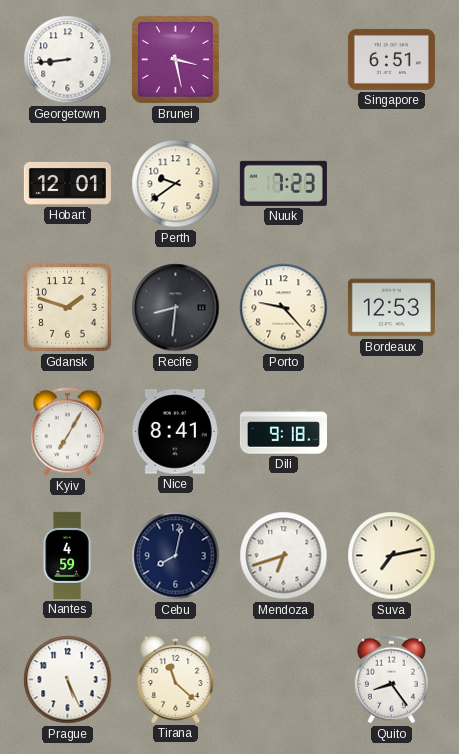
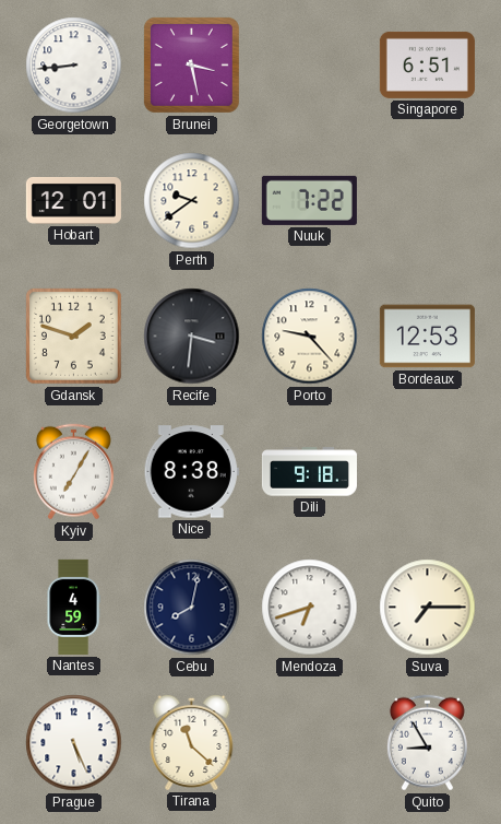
Nuuk: 7:23 -> 7:22 (309, 200)
Recife: 8:31 -> 3:31 (192, 337)
Nice: 8:41 -> 8:38 (191, 472)
Suva: 7:13 -> 7:15 (428, 608)
Quito: 8:24 -> 8:55 (427, 743)
